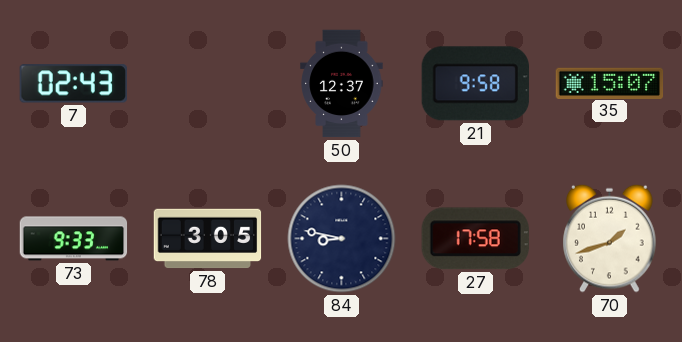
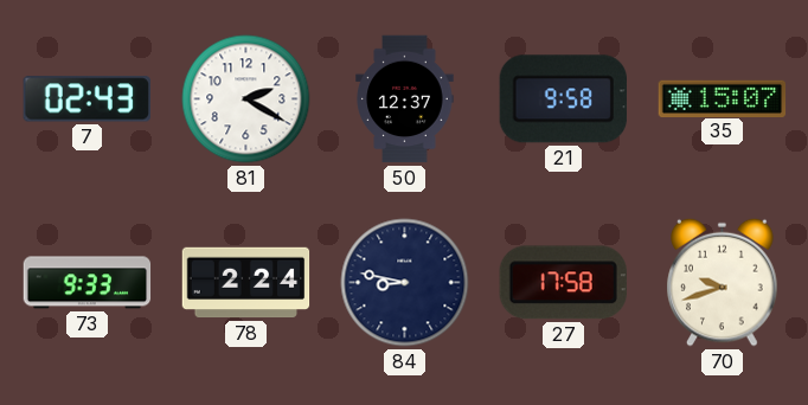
81: none -> 2:20 (246, 99)
78: 3:05 -> 2:24 (246, 283)
70: 1:42 -> 9:42 (723, 282)
